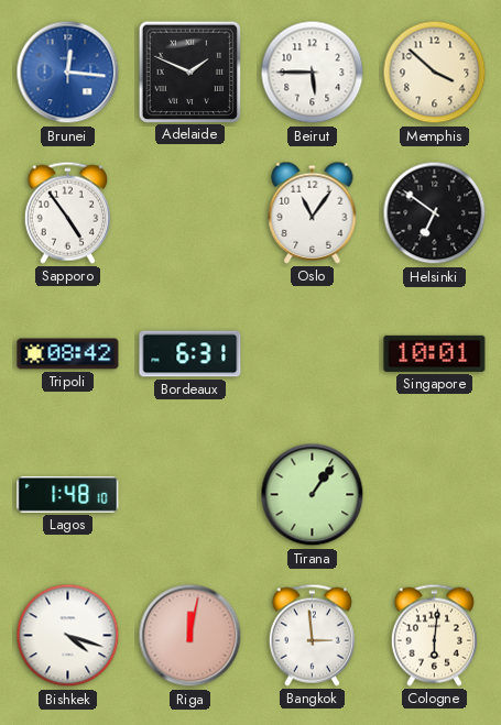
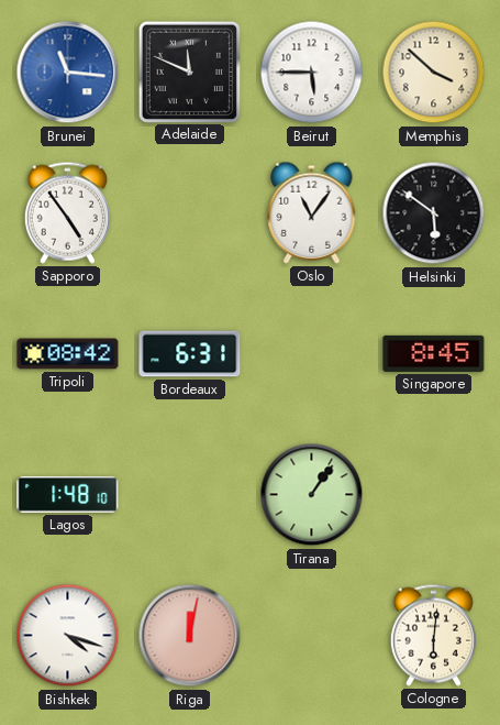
Brunei: 12:16 -> 11:16 (68, 73)
Adelaide: 1:49 -> 11:49 (189, 72)
Helsinki: 6:51 -> 5:51 (434, 213)
Singapore: 10:01 -> 8:45 (434, 353)
Bangkok: 2:59 -> none (312, 635)
